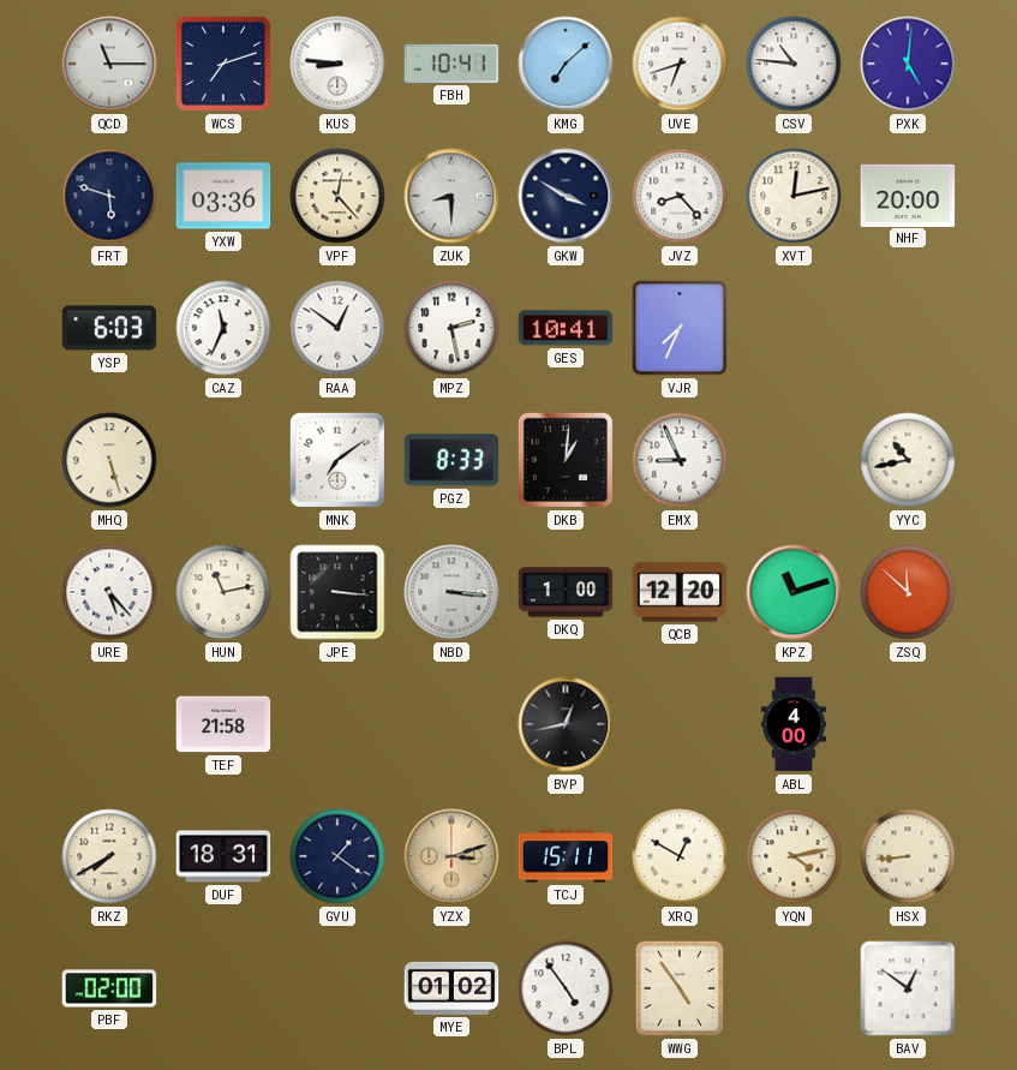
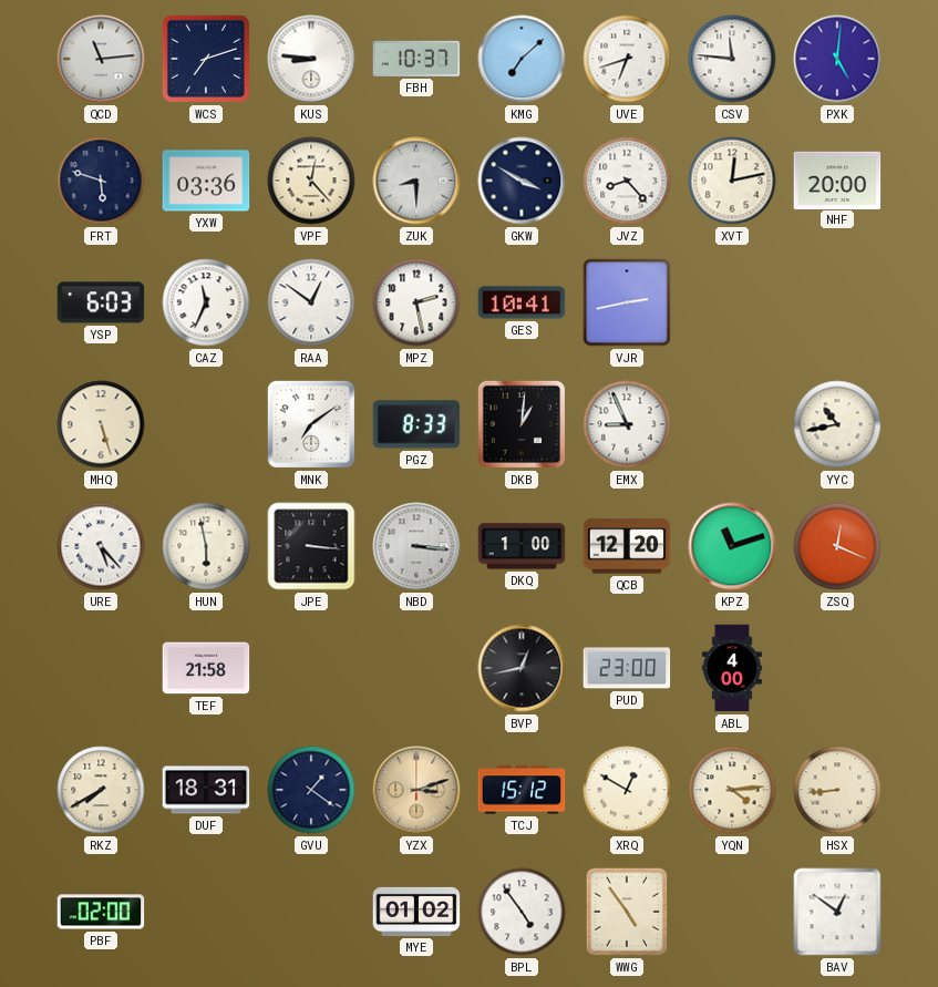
QCD: 11:15 -> 11:14 (101, 59)
FBH: 10:41 -> 10:37 (416, 59)
CSV: 10:46 -> 11:46 (732, 59)
VJR: 7:34 -> 2:43 (627, 302)
HUN: 11:13 -> 5:58 (206, 546)
ZSQ: 11:52 -> 12:19 (837, 546)
PUD: none -> 23:00 (627, 668)
TCJ: 15:11 -> 15:12 (522, 790)
YQN: 4:13 -> 4:14 (732, 790)
